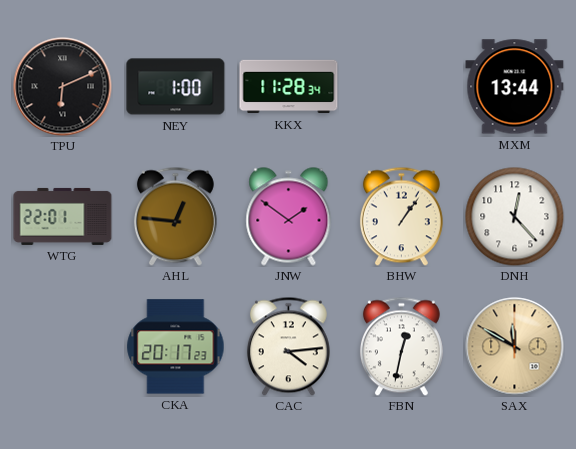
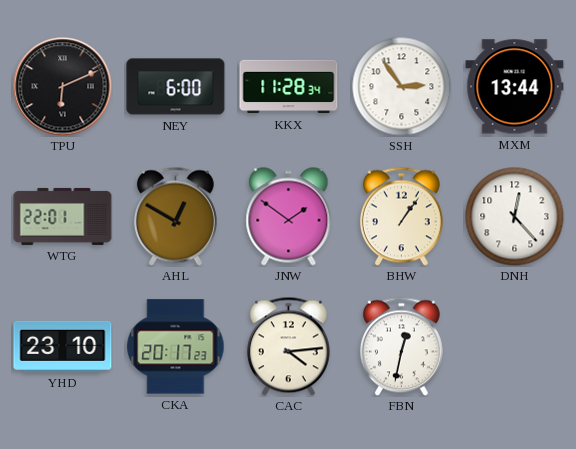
NEY: 1:00 -> 6:00 (176, 87)
SSH: none -> 2:54 (402, 87)
AHL: 12:46 -> 12:50 (175, 216)
YHD: none -> 23:10 (63, 346)
SAX: 11:50 -> none (515, 347)
